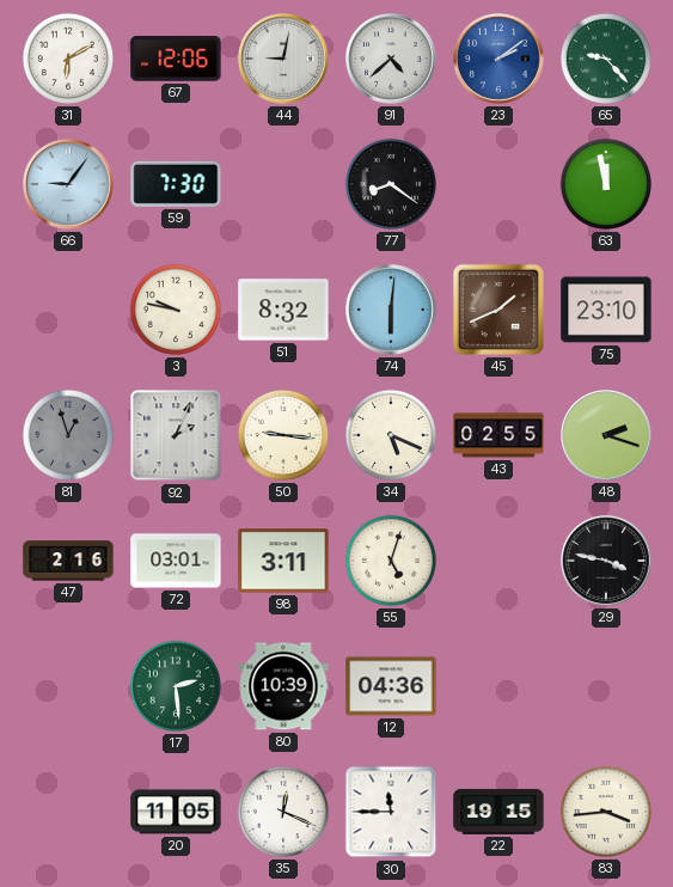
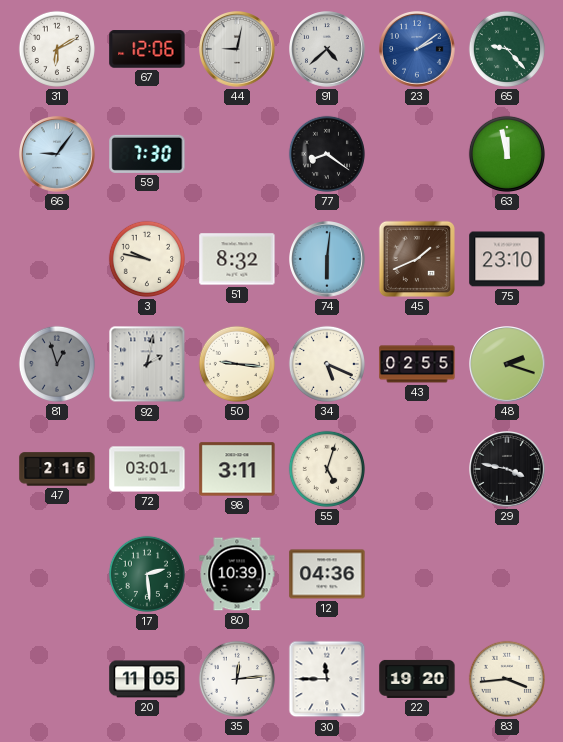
92: 2:04 -> 2:02 (147, 364)
35: 12:19 -> 12:14 (237, 679)
22: 19:15 -> 19:20 (417, 679)
